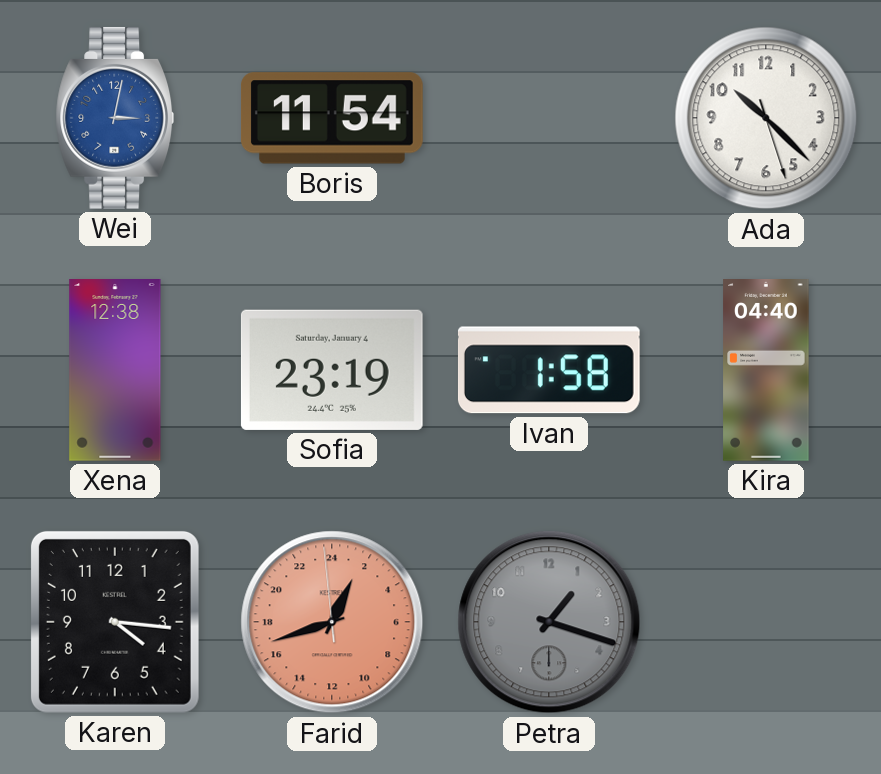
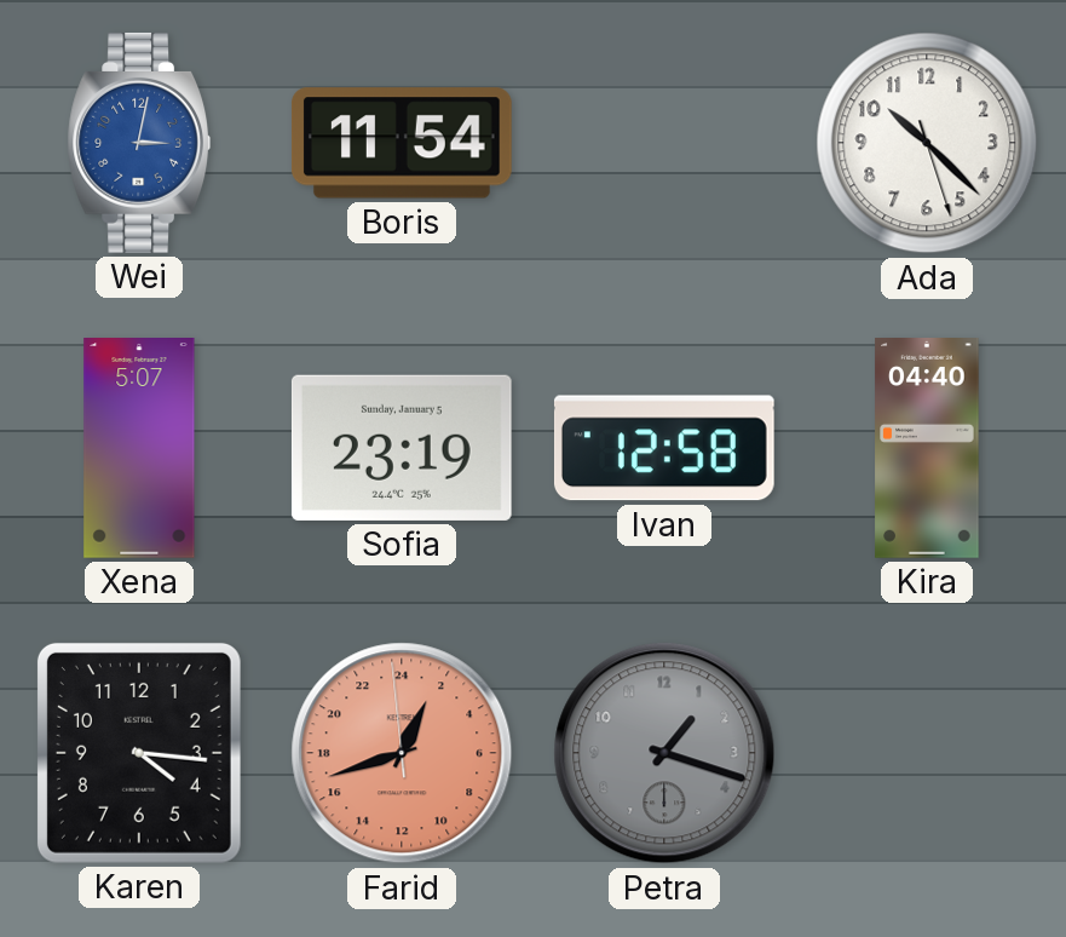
Xena: 12:38 -> 5:07 (139, 449)
Sofia date: Saturday, January 4 -> Sunday, January 5 (402, 448)
Ivan: 1:58 -> 12:58 (664, 448)
